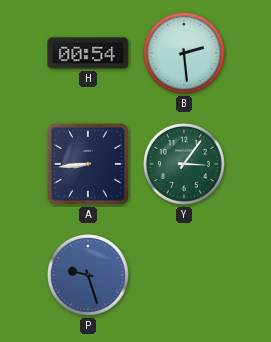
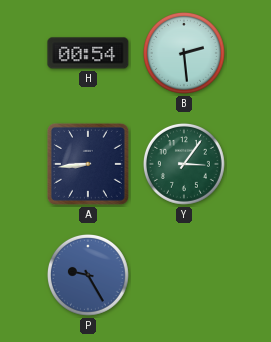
P: 9:27 -> 9:25 (88, 275)
